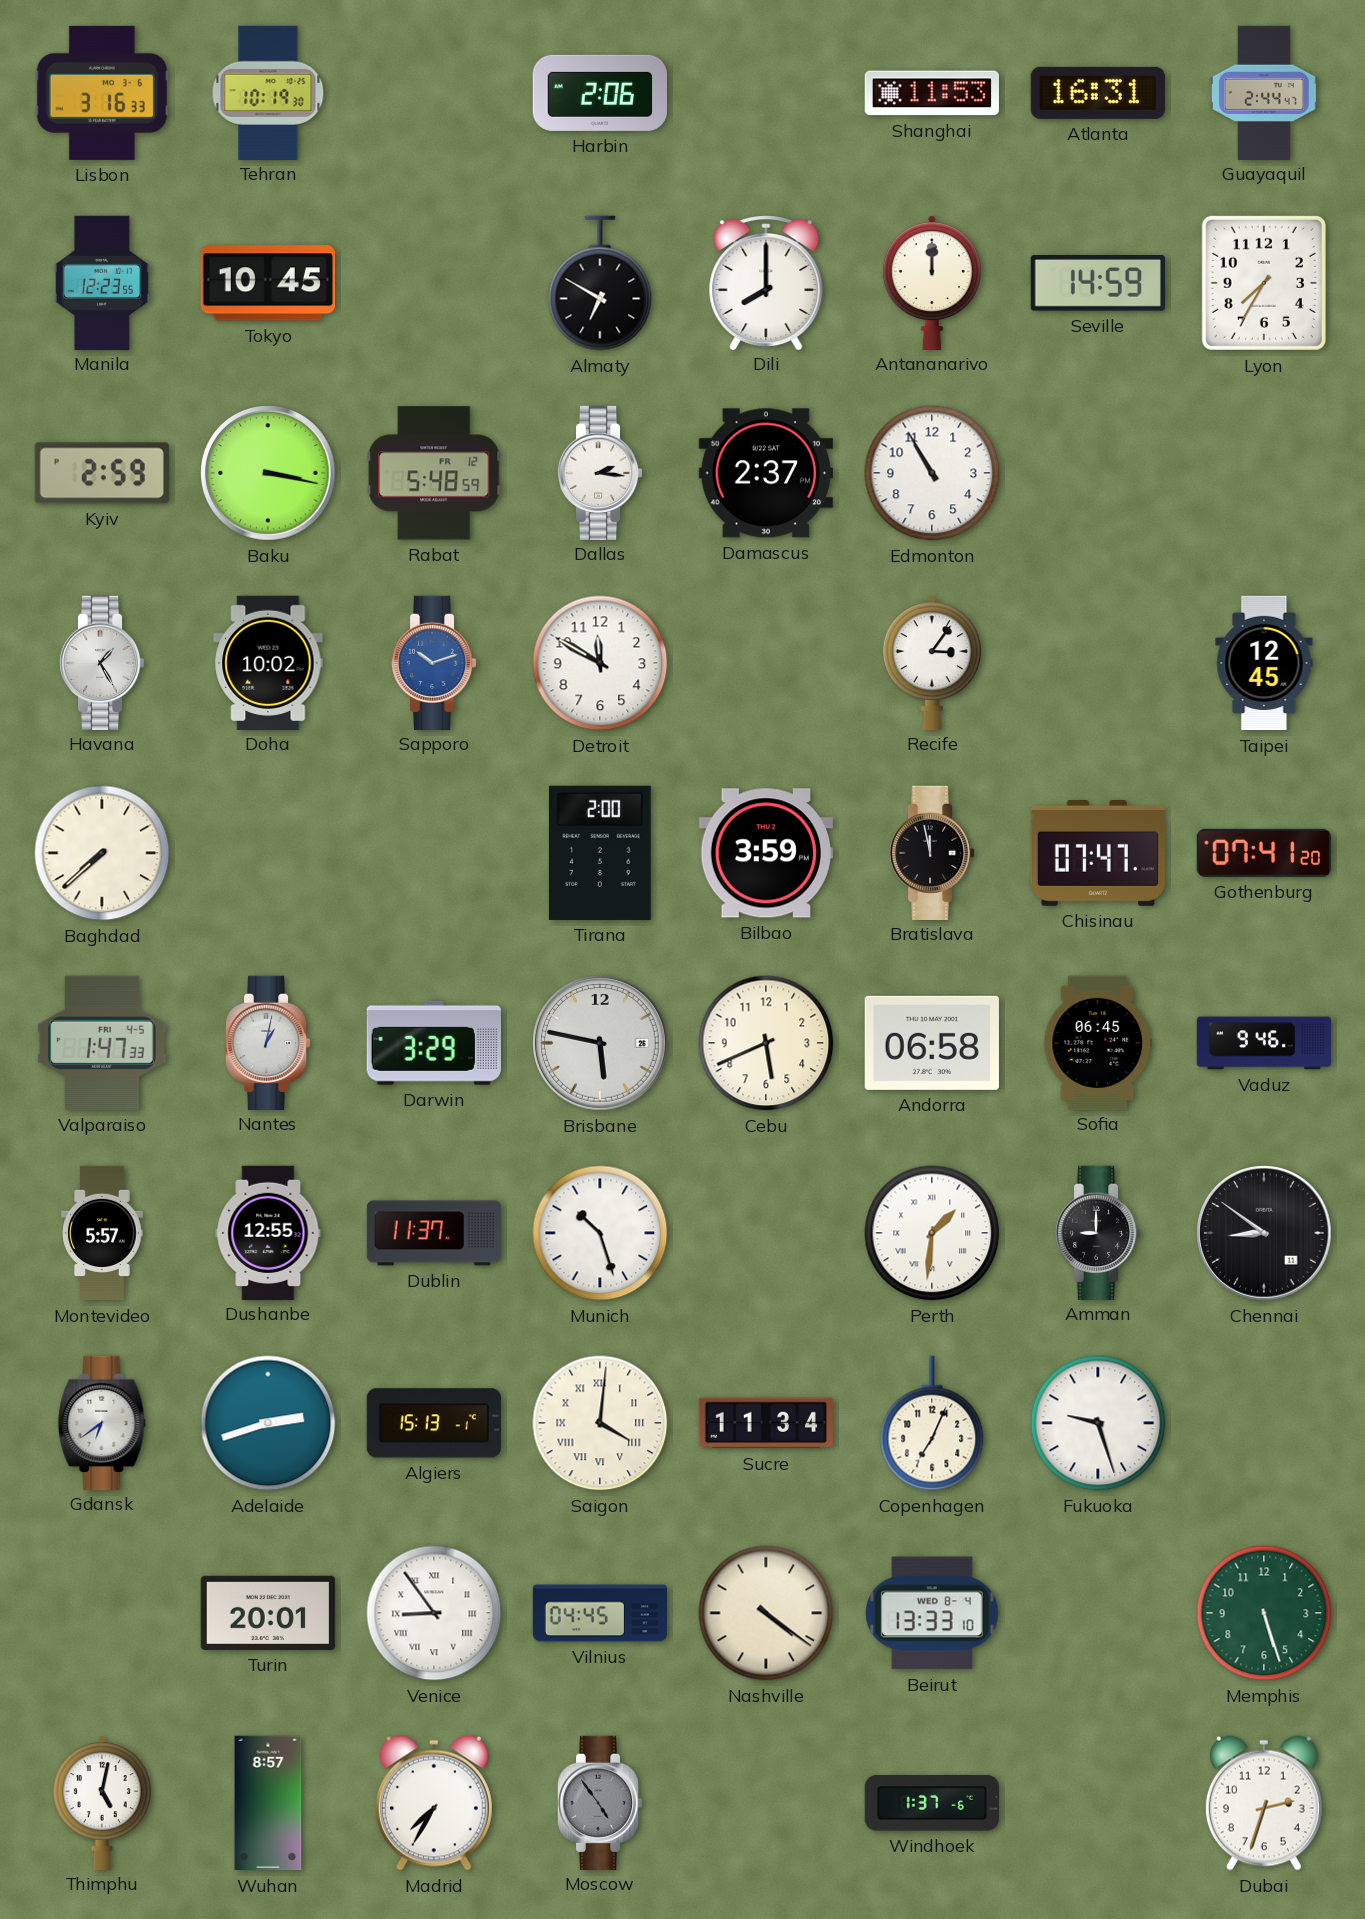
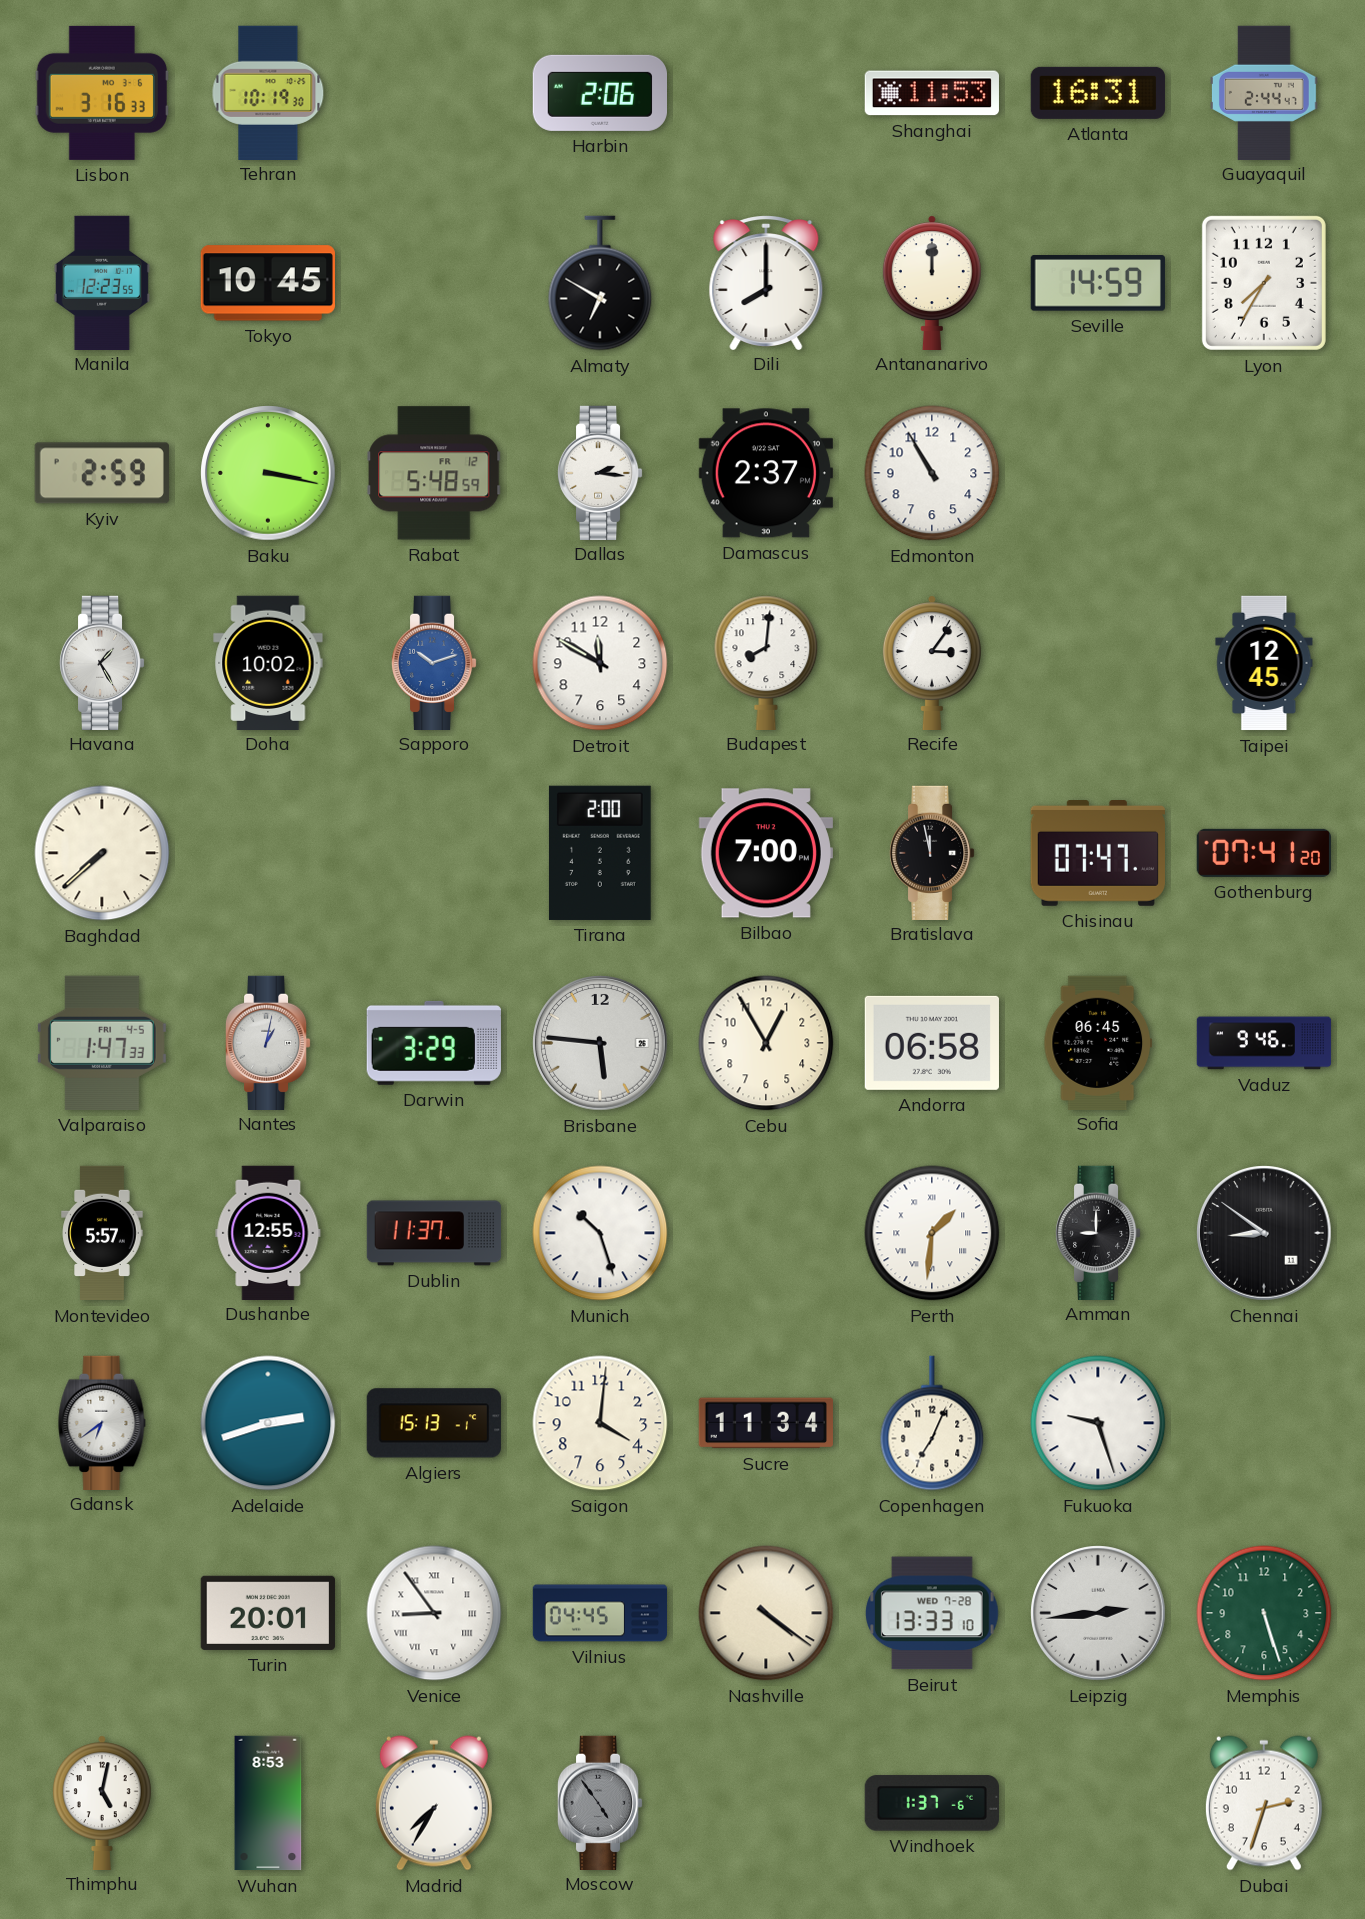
Budapest: none -> 8:01 (766, 662)
Bilbao: 3:59 -> 7:00 (766, 853)
Brisbane: 5:47 -> 5:46 (600, 1043)
Cebu: 5:41 -> 12:55 (766, 1043)
Saigon numerals: Roman -> Arabic (600, 1423)
Beirut date: WED 8-4 -> WED 7-28 (932, 1613)
Leipzig: none -> 2:44 (1098, 1613)
Wuhan: 8:57 -> 8:53 (268, 1803)
